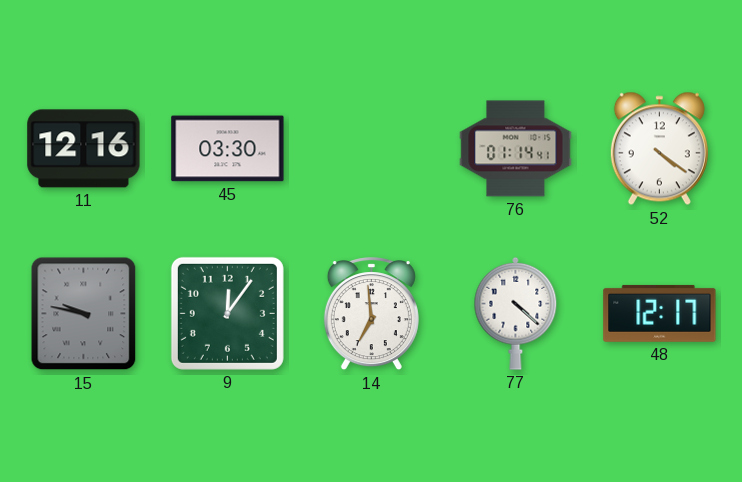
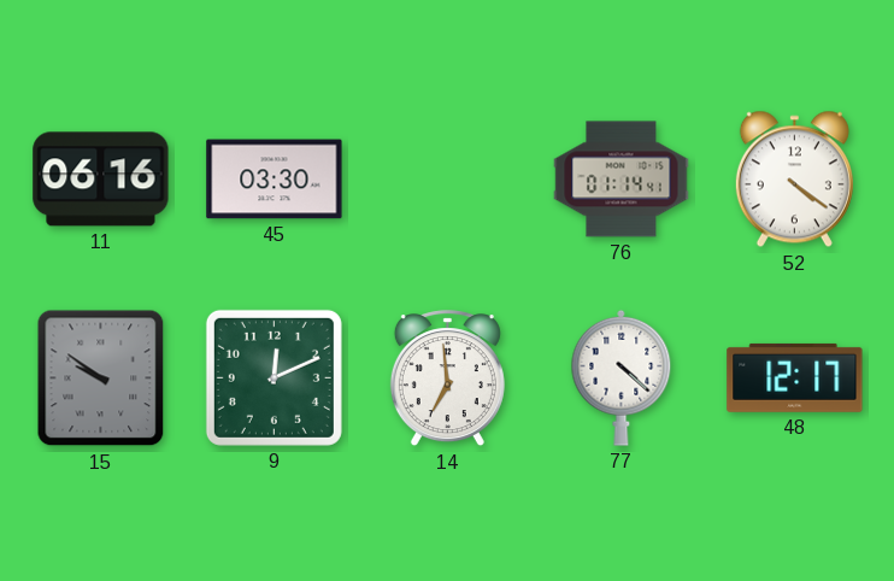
11: 12:16 -> 06:16 (101, 180)
15: 9:47 -> 9:51 (101, 378)
9: 12:06 -> 12:11 (274, 377)
